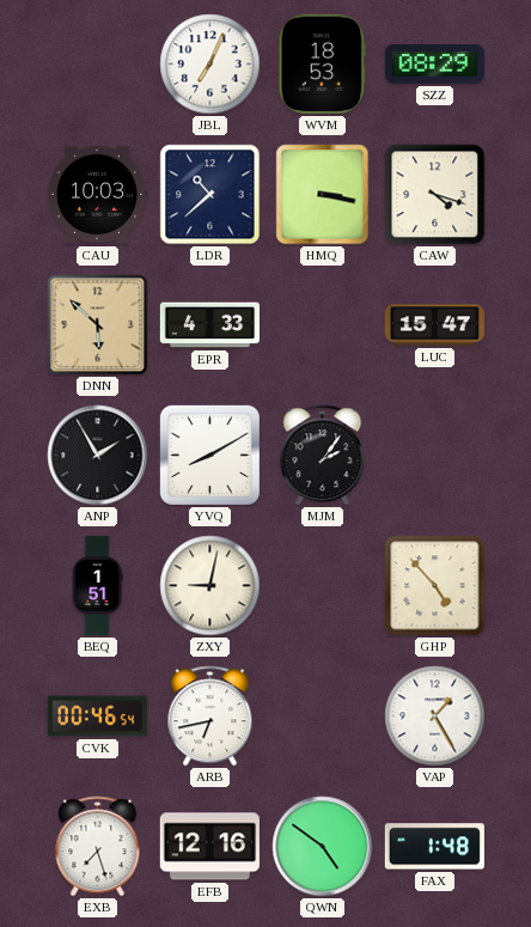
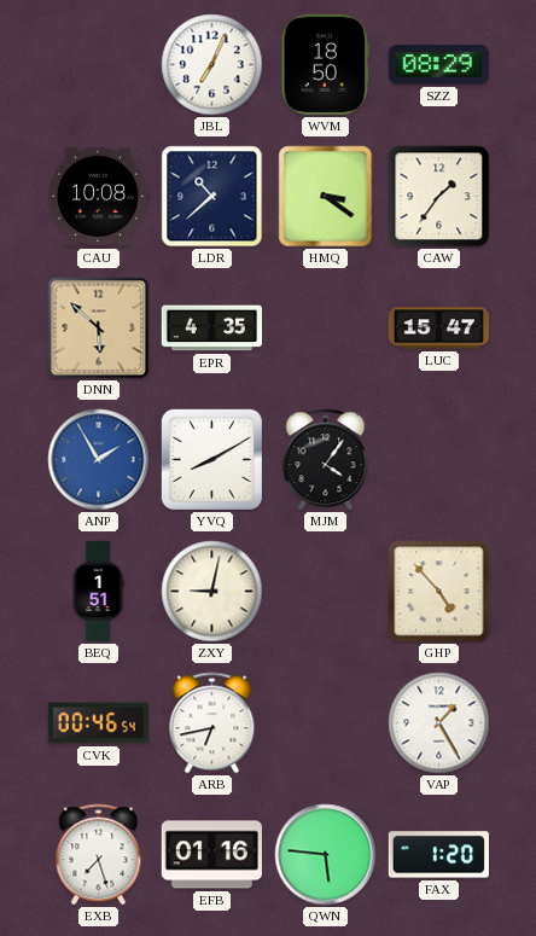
WVM: 18:53 -> 18:50 (326, 64)
CAU: 10:03 -> 10:08 (97, 197)
HMQ: 3:17 -> 3:21 (326, 197)
CAW: 4:18 -> 1:36 (439, 197)
EPR: 4:33 -> 4:35 (211, 329)
ANP dial: black -> blue (99, 460)
MJM: 2:06 -> 4:06 (326, 460)
EFB: 12:16 -> 01:16 (211, 855)
QWN: 4:51 -> 5:46 (326, 855)
FAX: 1:48 -> 1:20 (438, 855)
